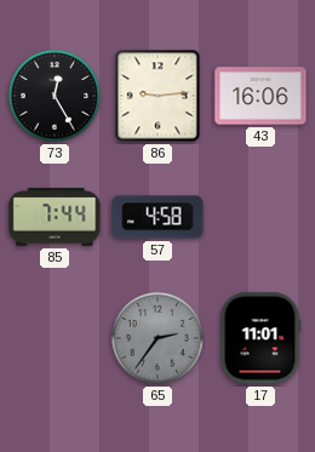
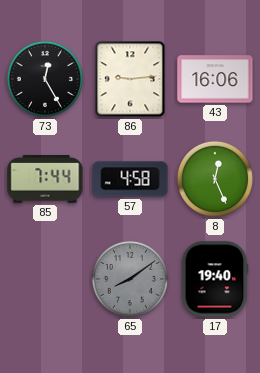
8: none -> 12:26 (215, 179)
65: 2:36 -> 8:09 (130, 279)
17: 11:01 -> 19:40 (215, 279)
